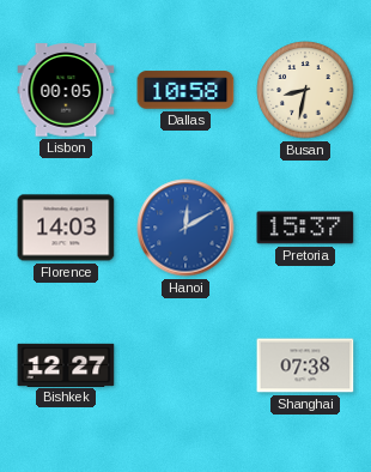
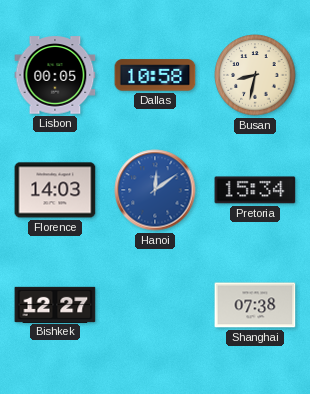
Hanoi: 12:10 -> 12:09 (155, 190)
Pretoria: 15:37 -> 15:34 (255, 190)
